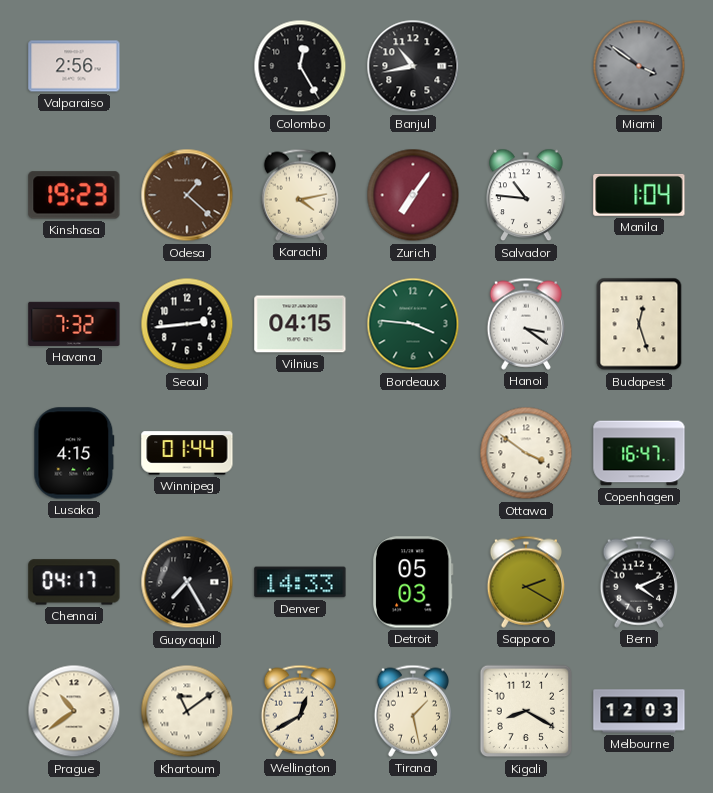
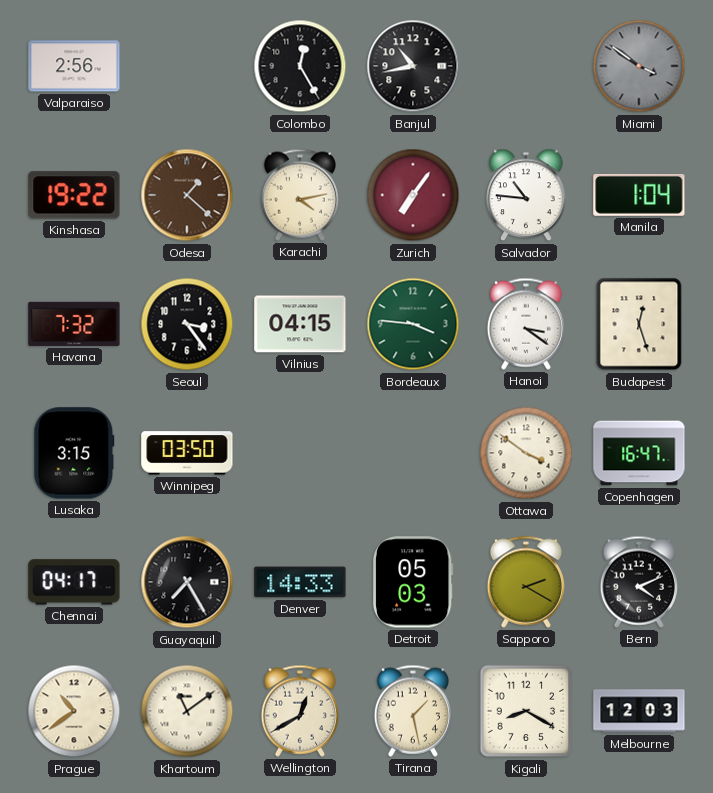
Kinshasa: 19:23 -> 19:22 (74, 195)
Seoul: 2:44 -> 3:24 (187, 324)
Lusaka: 4:15 -> 3:15 (74, 453)
Winnipeg: 01:44 -> 03:50 (187, 453)
